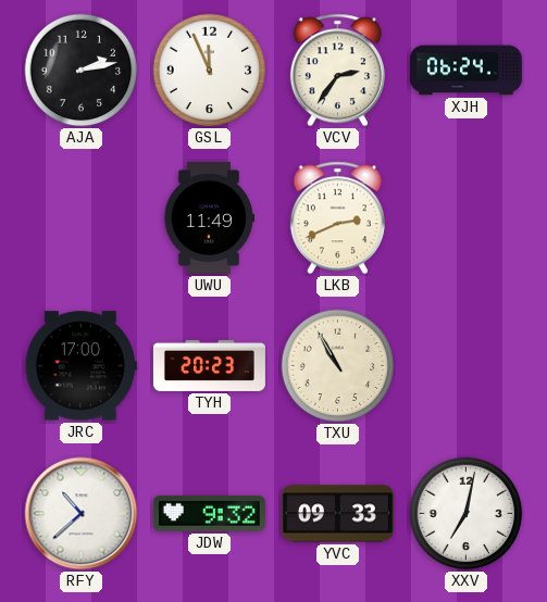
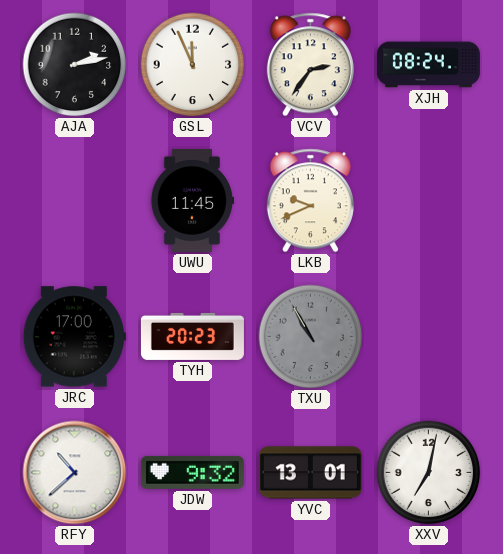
XJH: 06:24 -> 08:24 (428, 65)
UWU: 11:49 -> 11:45 (192, 200)
LKB: 2:41 -> 9:41 (310, 201)
TXU dial: cream -> grey (311, 337)
YVC: 09:33 -> 13:01 (310, 473)
